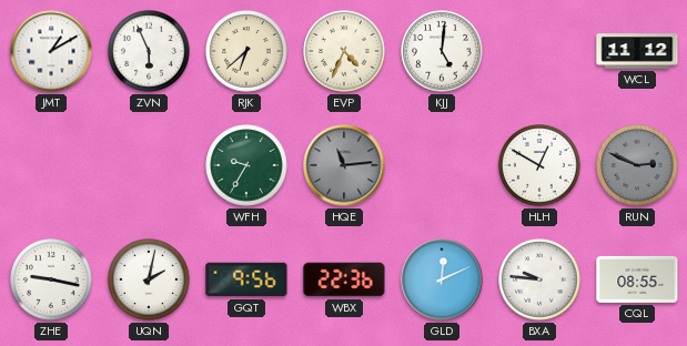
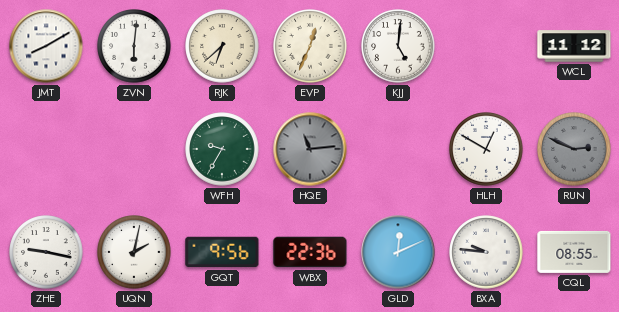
JMT: 1:10 -> 8:10 (46, 46)
ZVN: 5:56 -> 6:01 (134, 46)
EVP: 4:34 -> 12:34 (310, 46)
